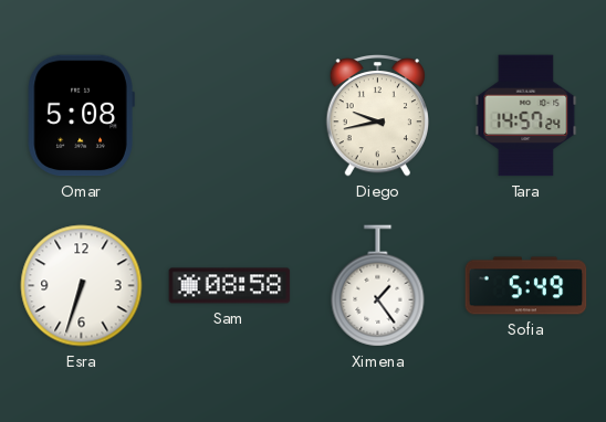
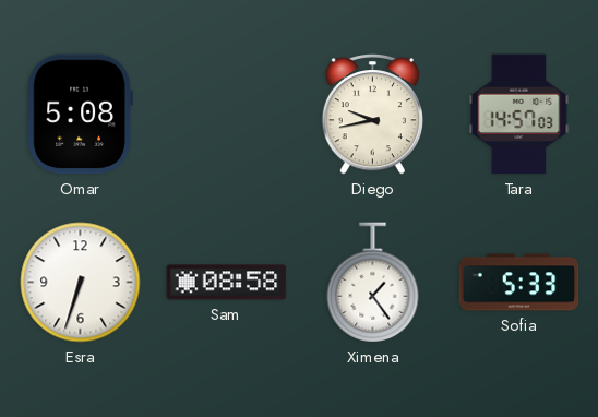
Tara: 14:57:24 -> 14:57:03 (519, 115)
Sofia: 5:49 -> 5:33 (519, 283)
